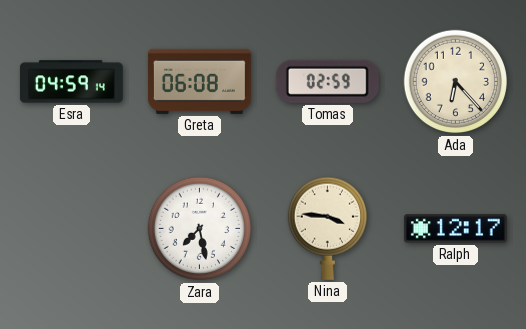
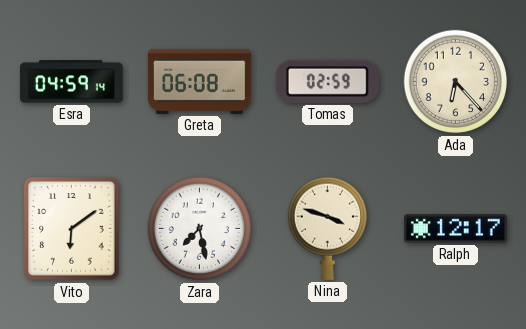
Vito: none -> 6:09 (72, 229)
Nina: 3:46 -> 3:48 (327, 228)
